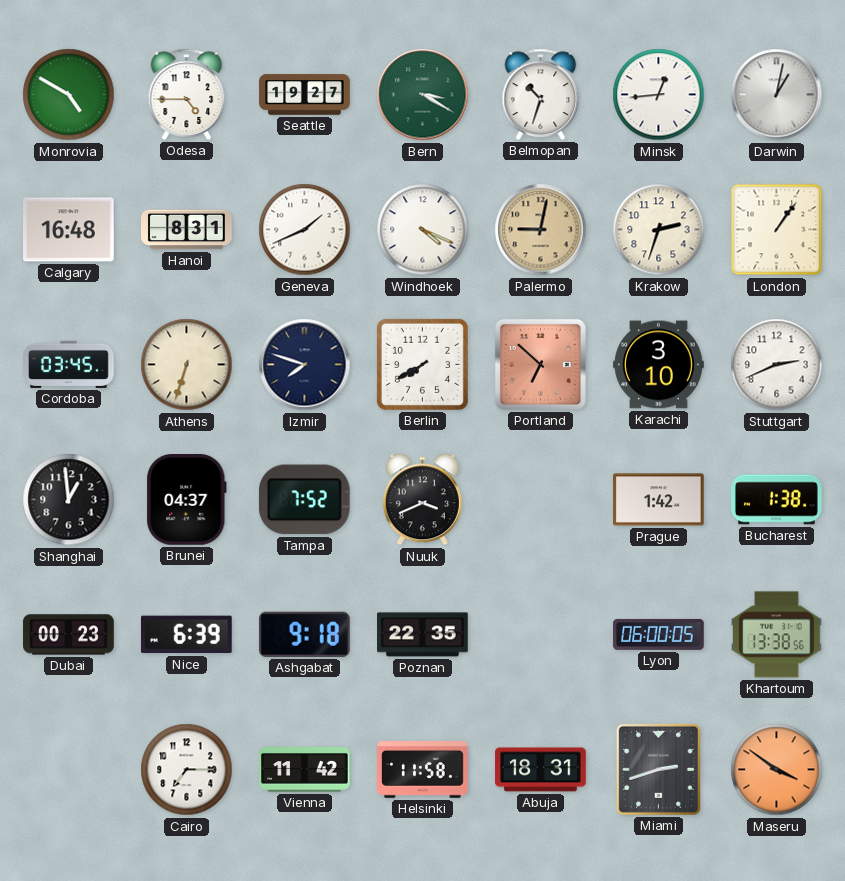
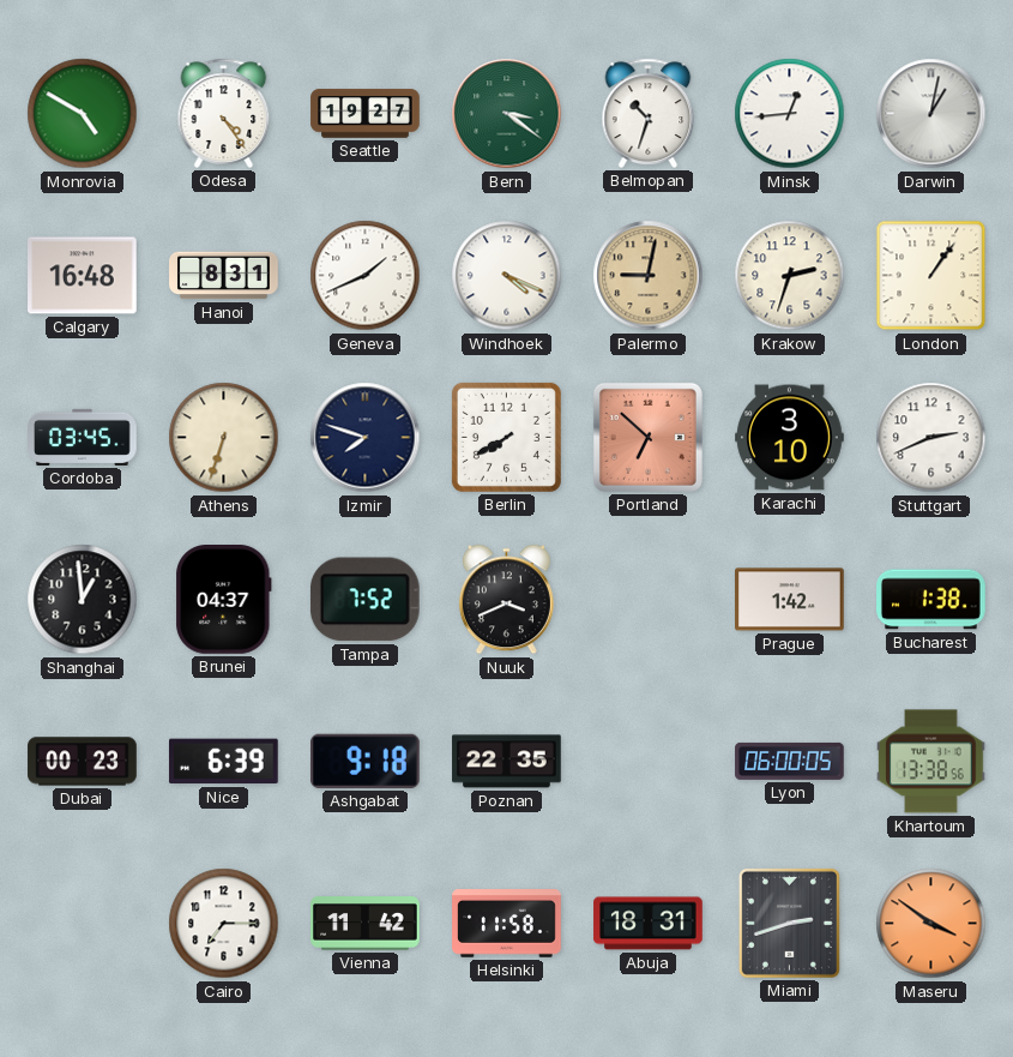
Odesa: 4:45 -> 4:24 (224, 113)
Bern: 3:20 -> 3:21 (507, 114)
